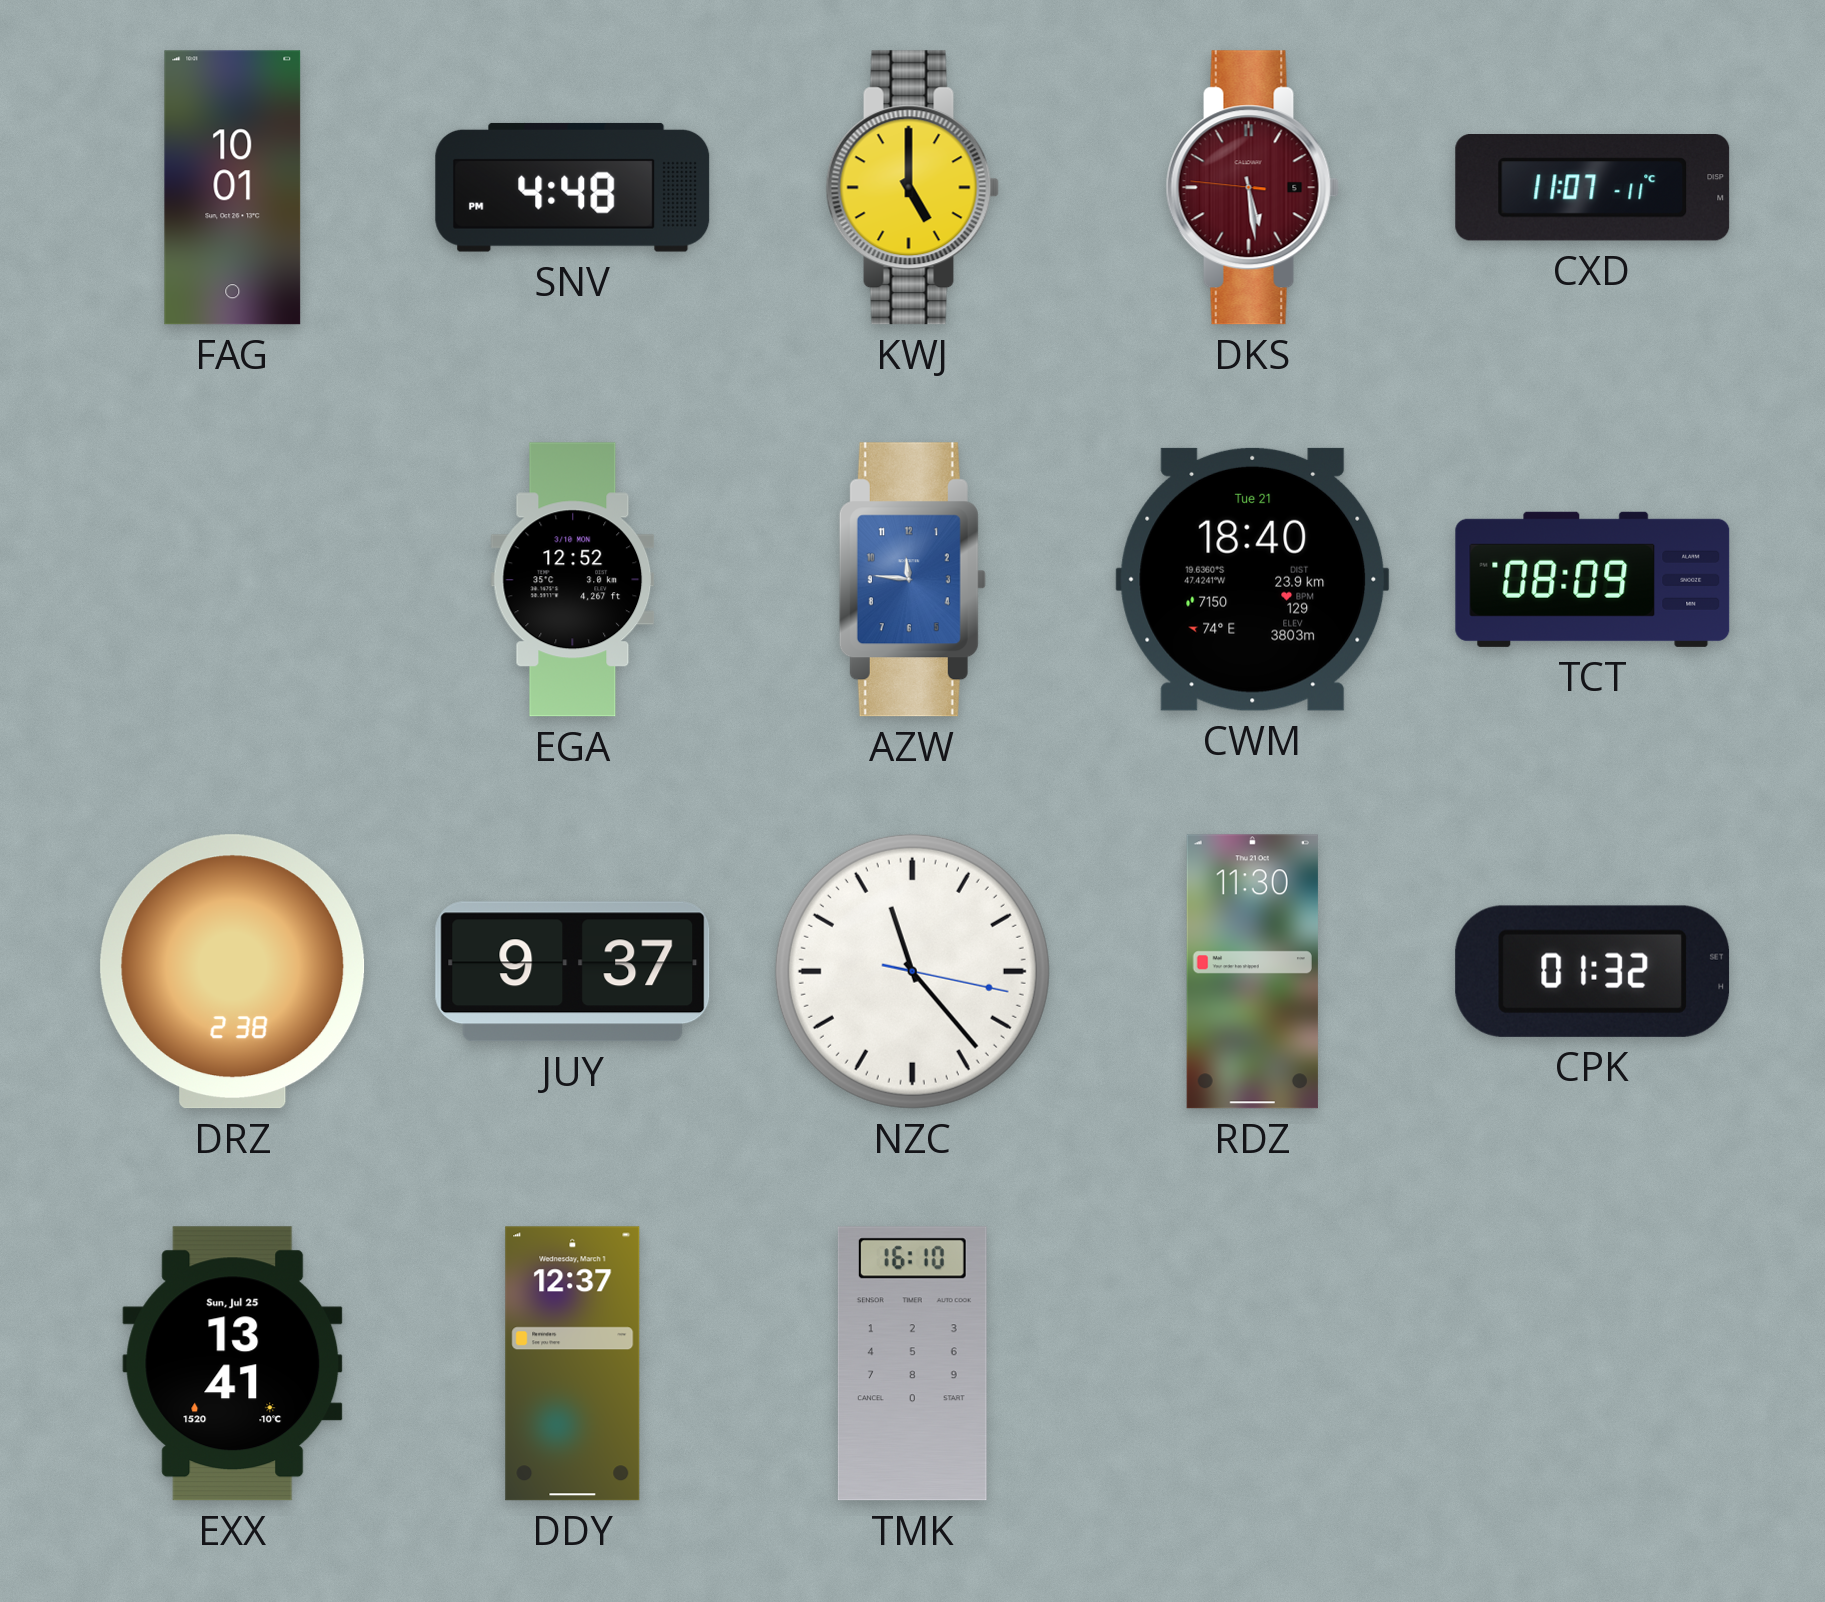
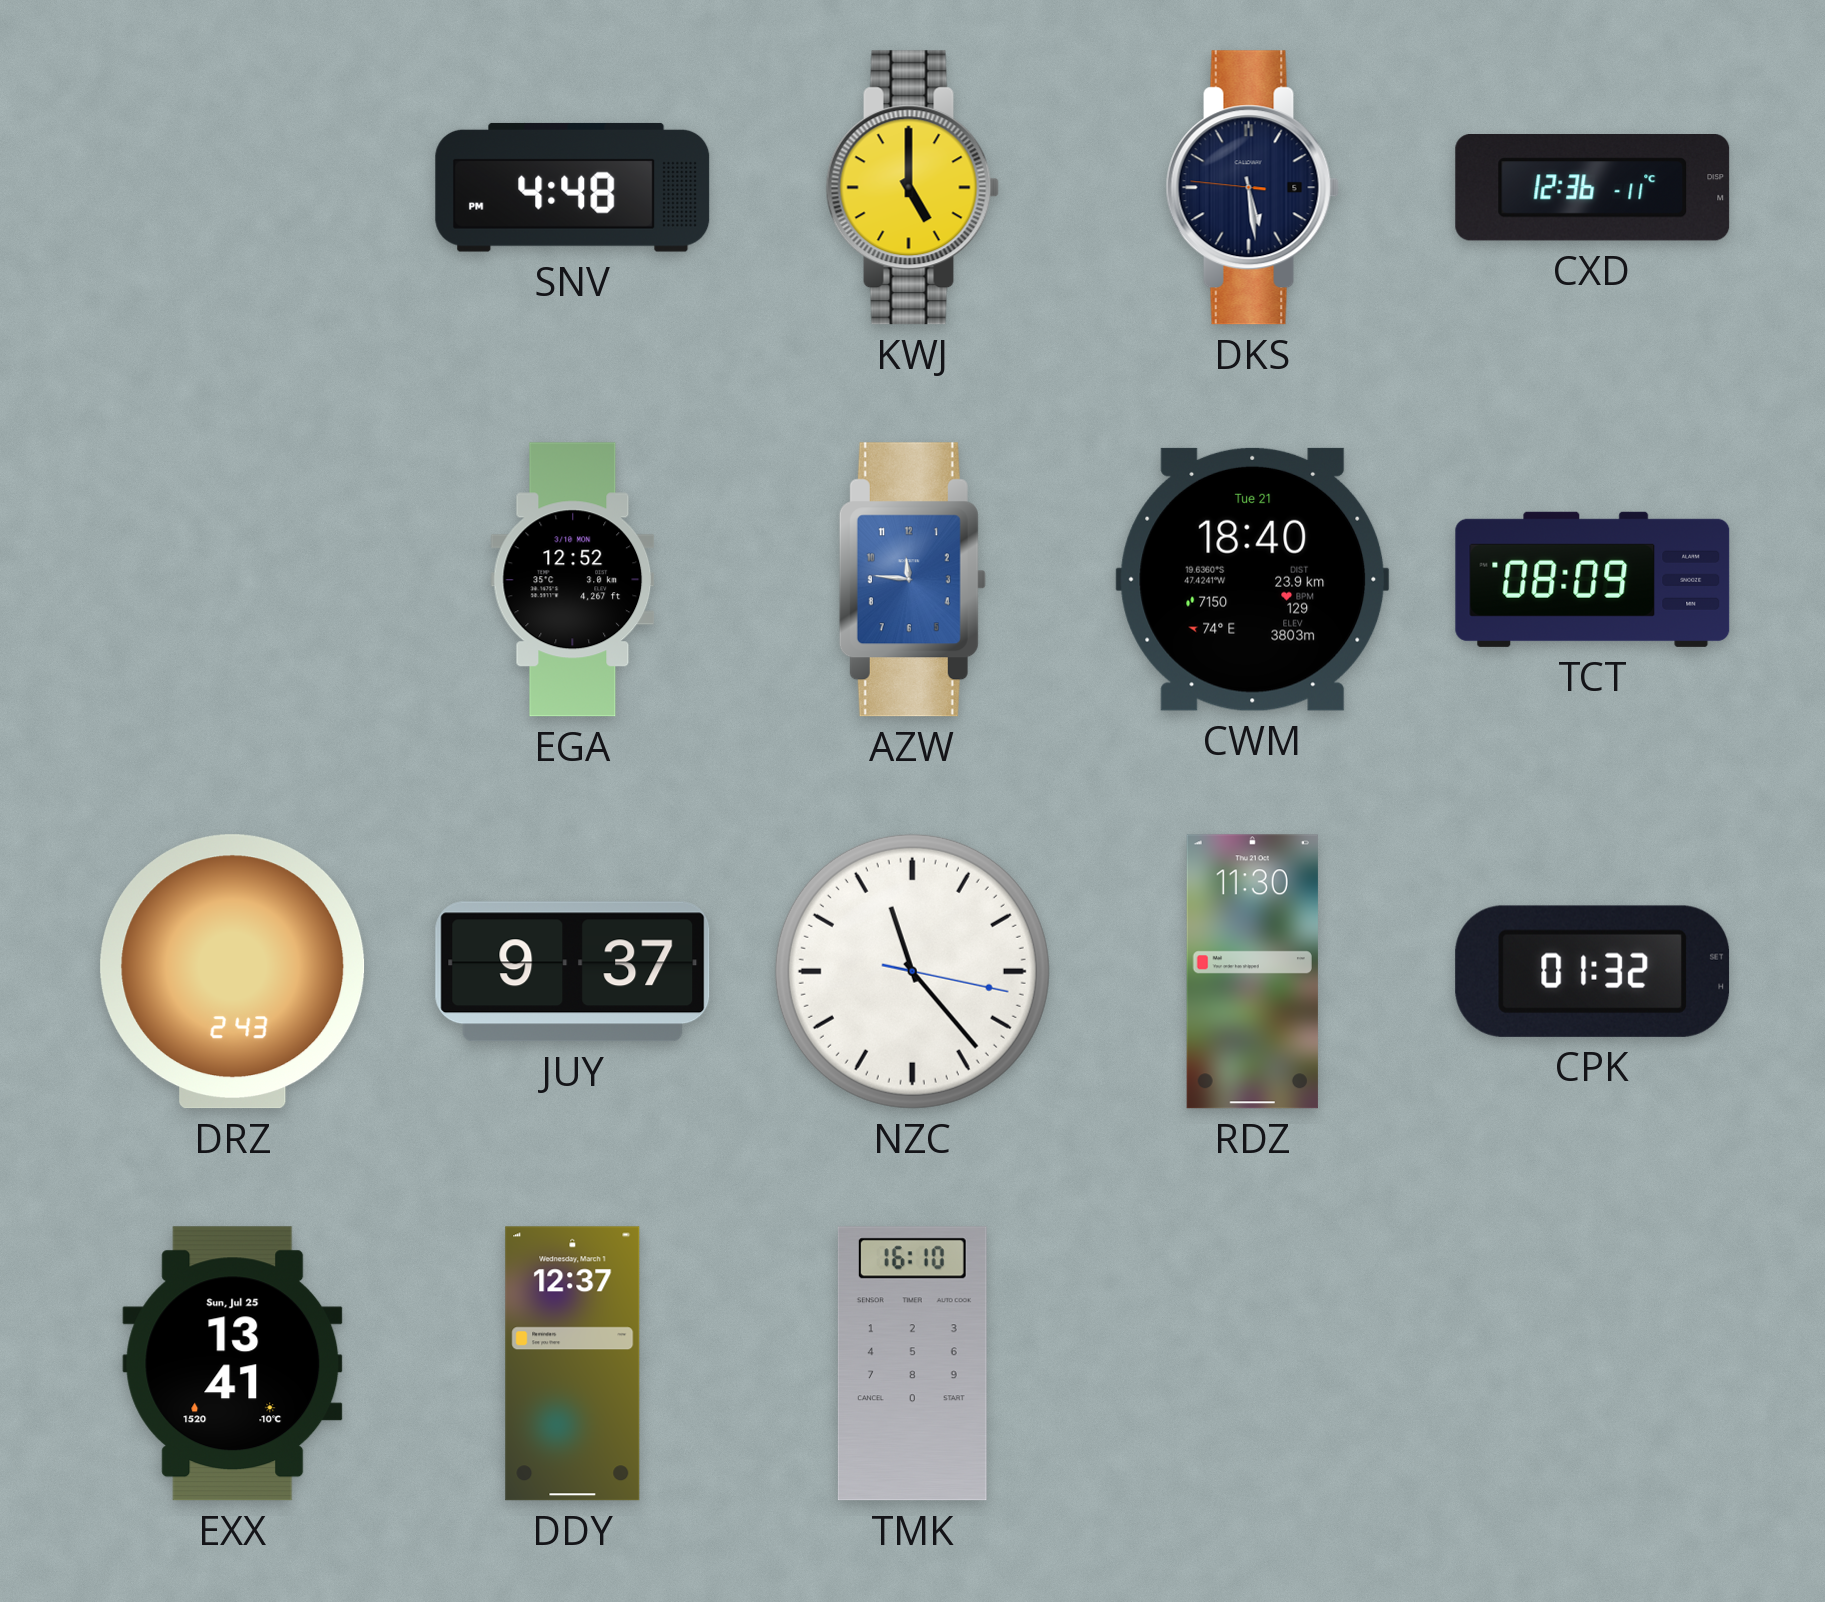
FAG: 10:01 -> none (233, 188)
DKS dial: burgundy -> navy (1252, 188)
CXD: 11:07 -> 12:36 (1593, 188)
DRZ: 2:38 -> 2:43 (233, 972)
